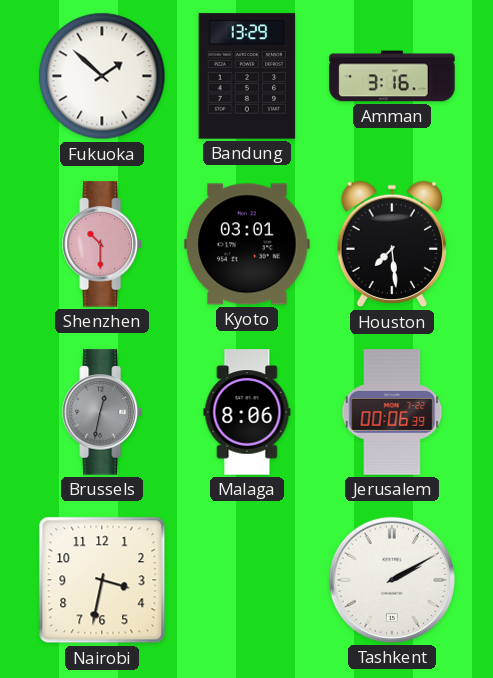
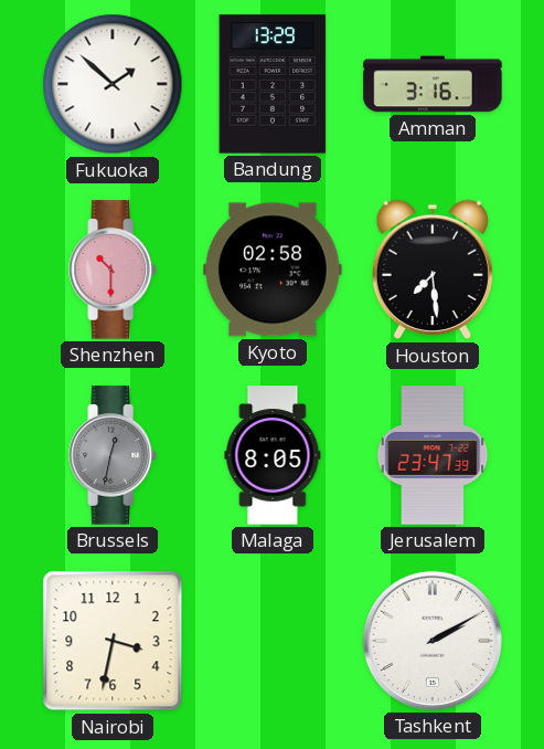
Kyoto: 03:01 -> 02:58 (273, 270)
Malaga: 8:06 -> 8:05 (273, 455)
Jerusalem: 00:06 -> 23:47 (433, 455)
